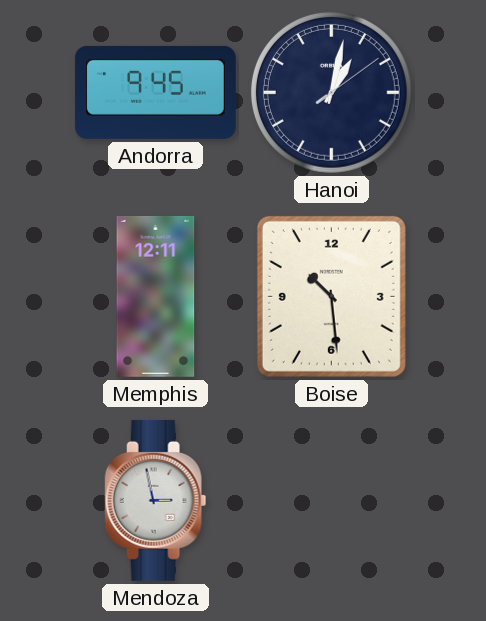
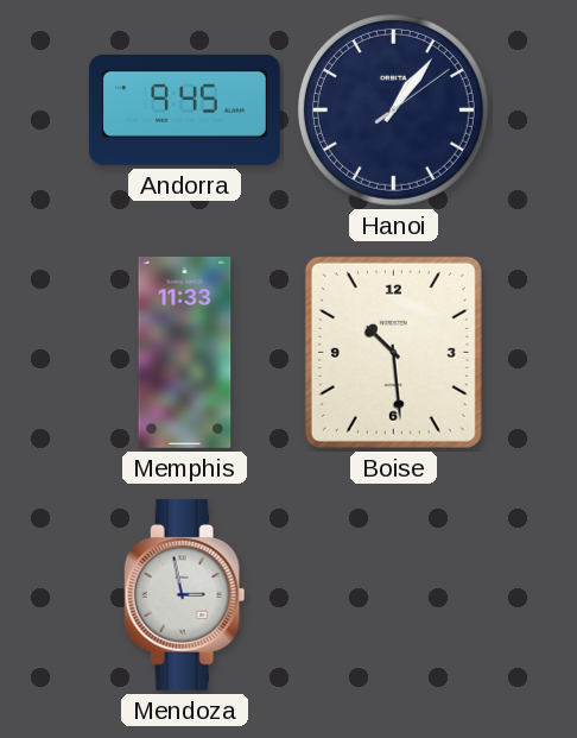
Hanoi: 1:02 -> 1:06 (393, 109)
Memphis: 12:11 -> 11:33 (185, 352)
